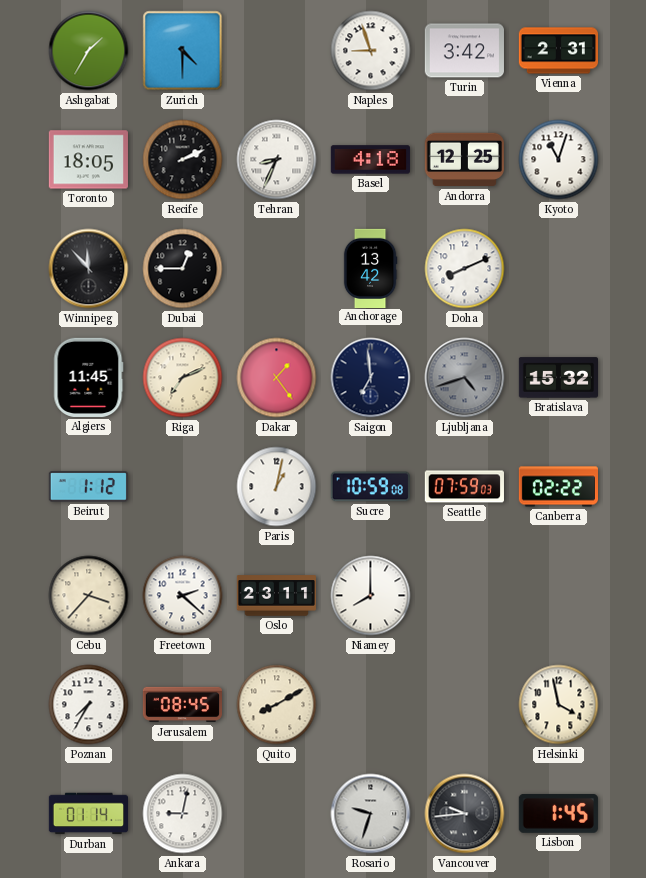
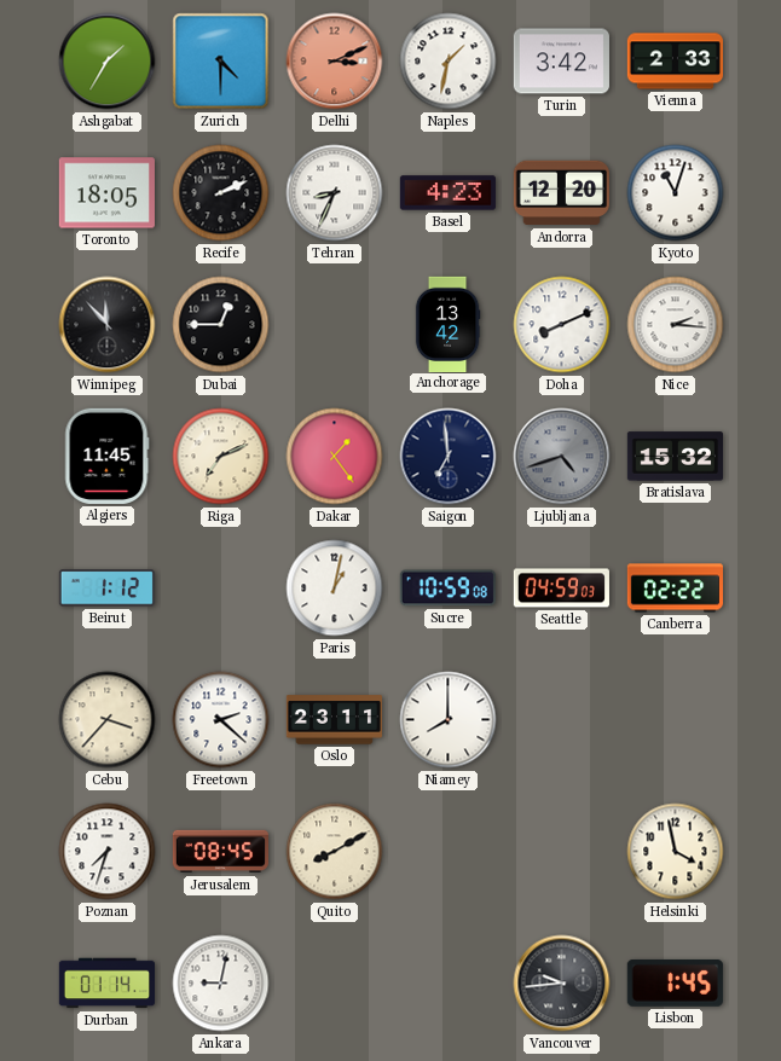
Delhi: none -> 3:11 (335, 62)
Naples: 8:57 -> 1:32 (449, 62)
Vienna: 2:31 -> 2:33 (675, 62)
Basel: 4:18 -> 4:23 (447, 193)
Andorra: 12:25 -> 12:20 (561, 193)
Nice: none -> 2:16 (676, 325)
Seattle: 07:59 -> 04:59 (561, 589)
Poznan: 7:35 -> 7:33 (108, 852)
Rosario: 9:33 -> none (371, 814)
